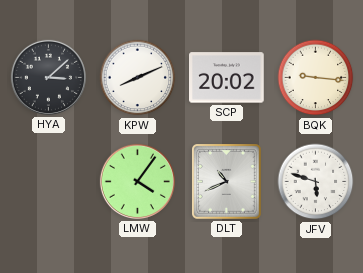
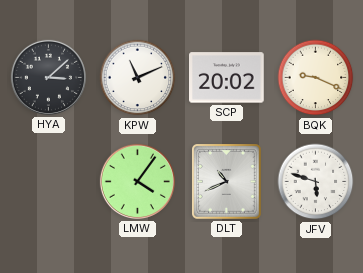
KPW: 8:11 -> 11:11 (138, 78)
BQK: 9:16 -> 9:19 (316, 78)
